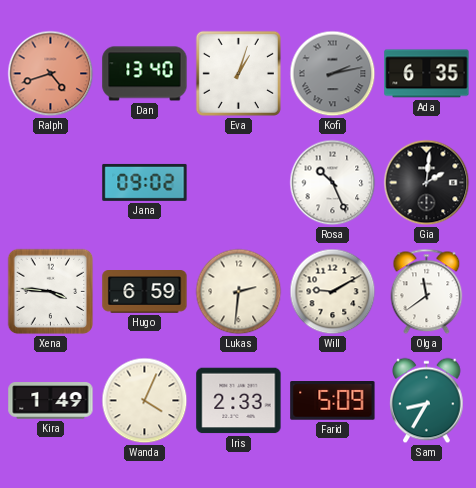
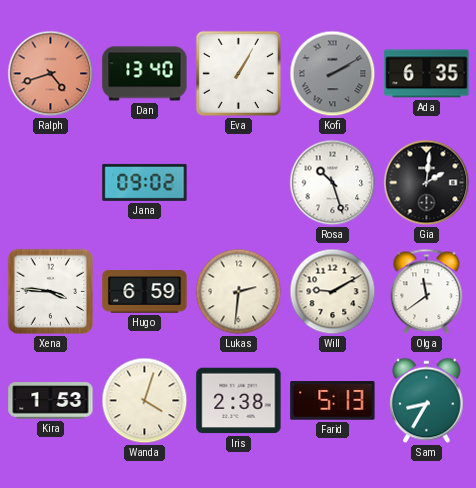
Eva: 1:03 -> 1:05 (238, 73)
Kofi: 2:13 -> 2:10 (333, 74)
Rosa: 10:26 -> 10:27 (333, 183)
Kira: 1:49 -> 1:53 (51, 401)
Wanda: 4:04 -> 4:03 (145, 401)
Iris: 2:33 -> 2:38 (239, 401)
Farid: 5:09 -> 5:13 (333, 401)
